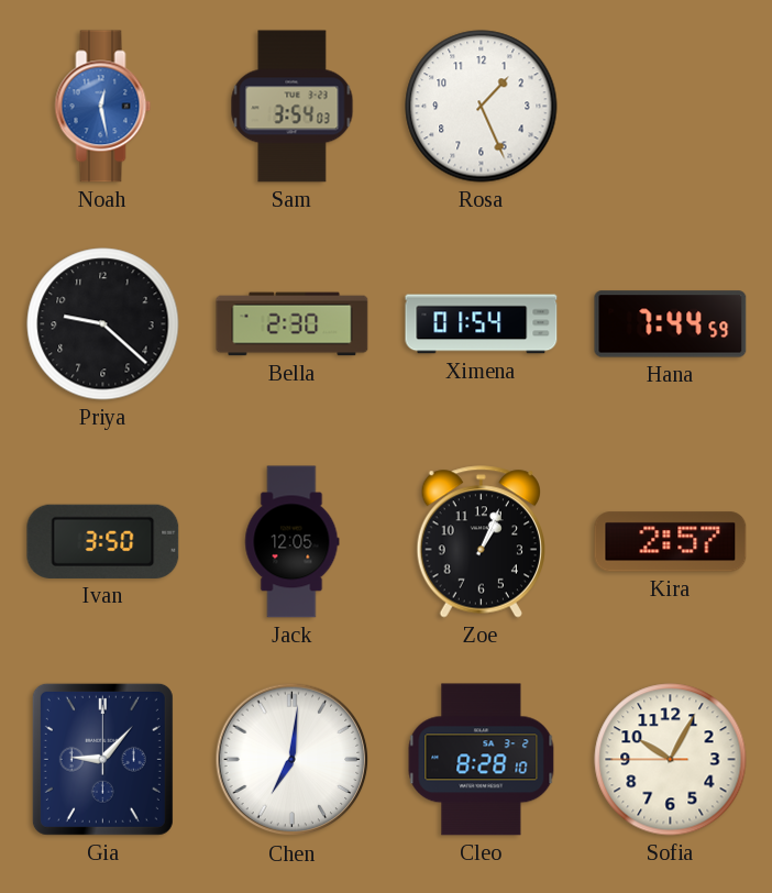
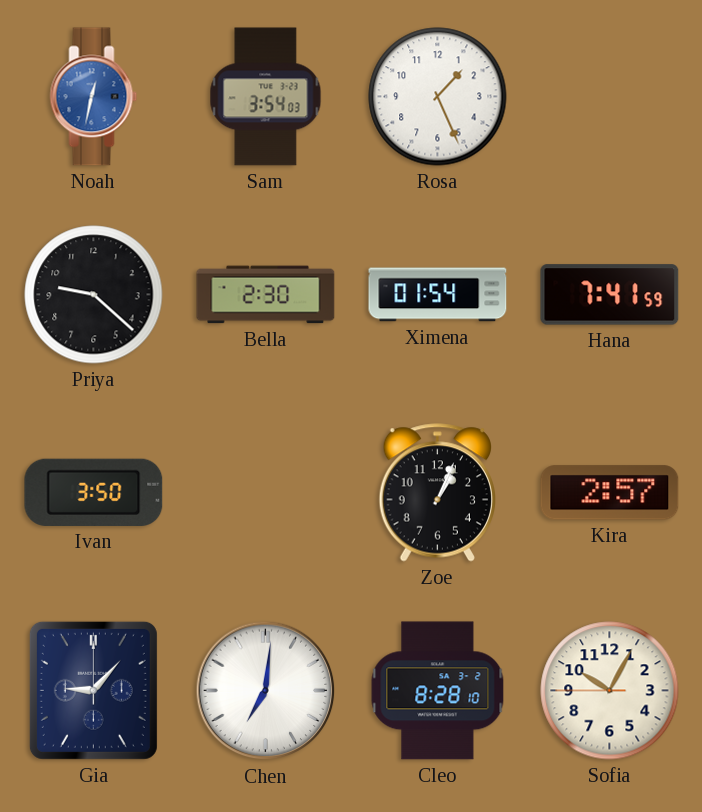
Noah: 12:28 -> 12:32 (94, 97)
Hana: 7:44 -> 7:41 (610, 295)
Jack: 12:05 -> none (293, 542)
